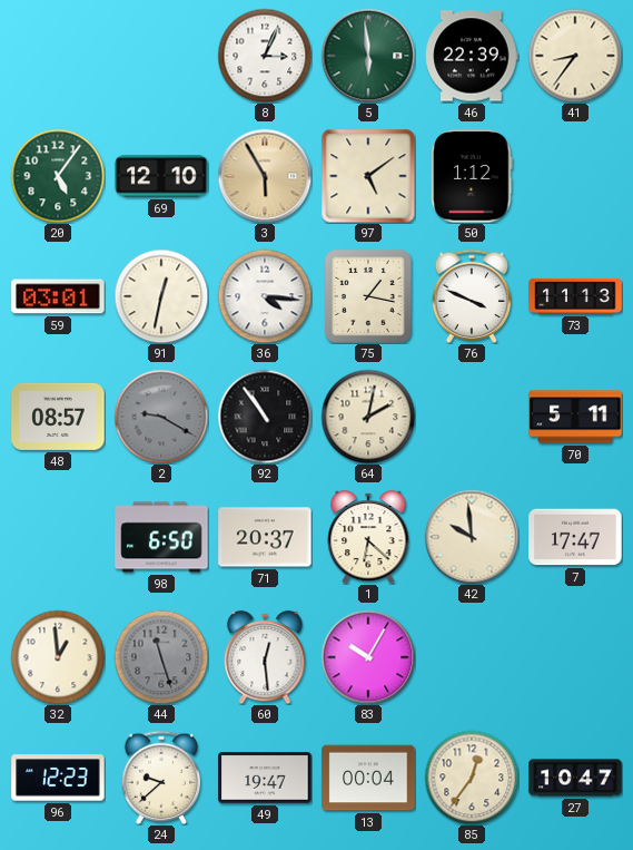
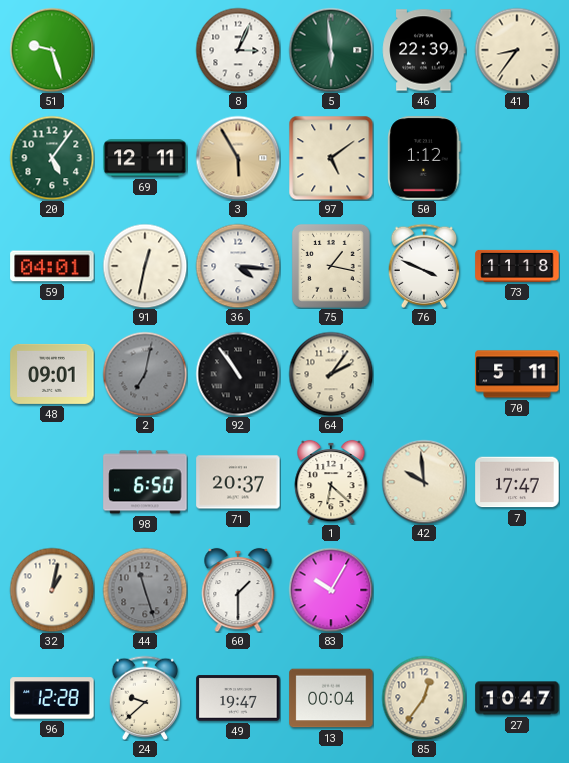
51: none -> 9:27 (52, 50)
69: 12:10 -> 12:11 (145, 158)
59: 03:01 -> 04:01 (52, 266)
73: 11:13 -> 11:18 (517, 266)
48: 08:57 -> 09:01 (52, 374)
2: 9:20 -> 7:02 (145, 374)
64: 2:02 -> 2:06 (331, 374)
32: 12:59 -> 1:02 (52, 590)
60: 12:29 -> 1:30 (238, 590)
96: 12:23 -> 12:28 (52, 698)
